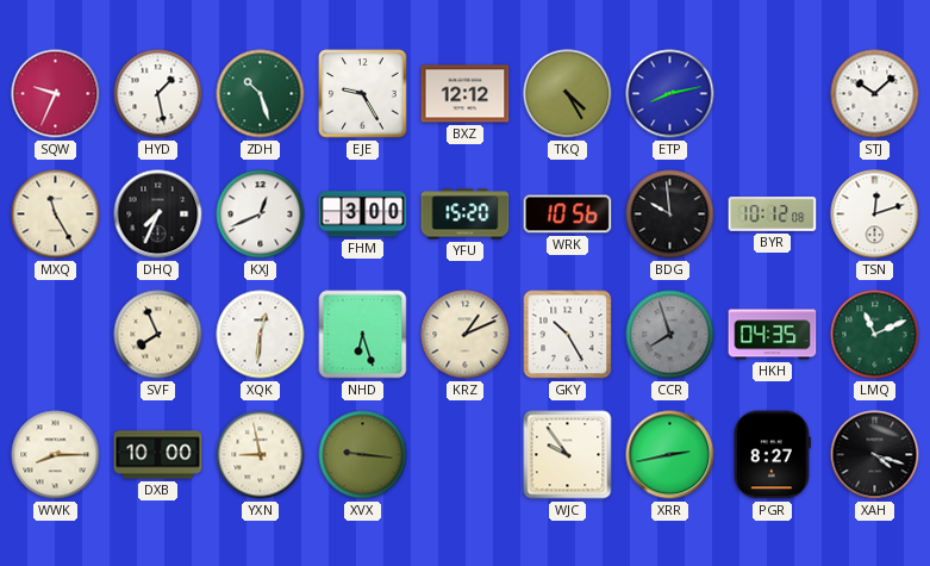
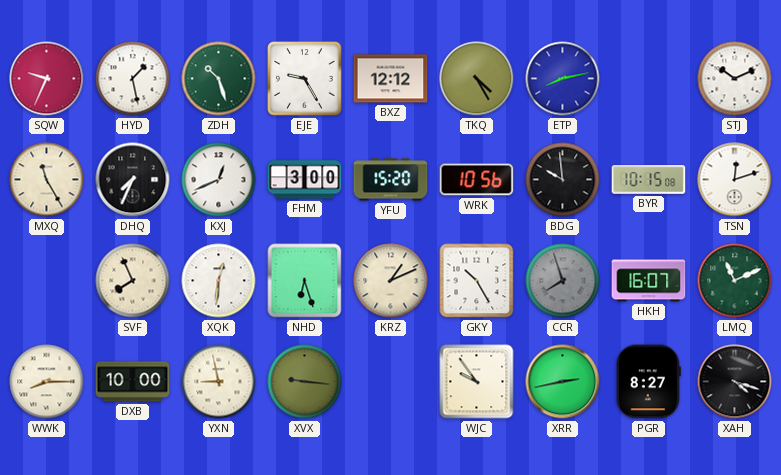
STJ: 10:08 -> 10:11 (735, 79)
BYR: 10:12 -> 10:15 (649, 180)
HKH: 04:35 -> 16:07 (649, 281)
